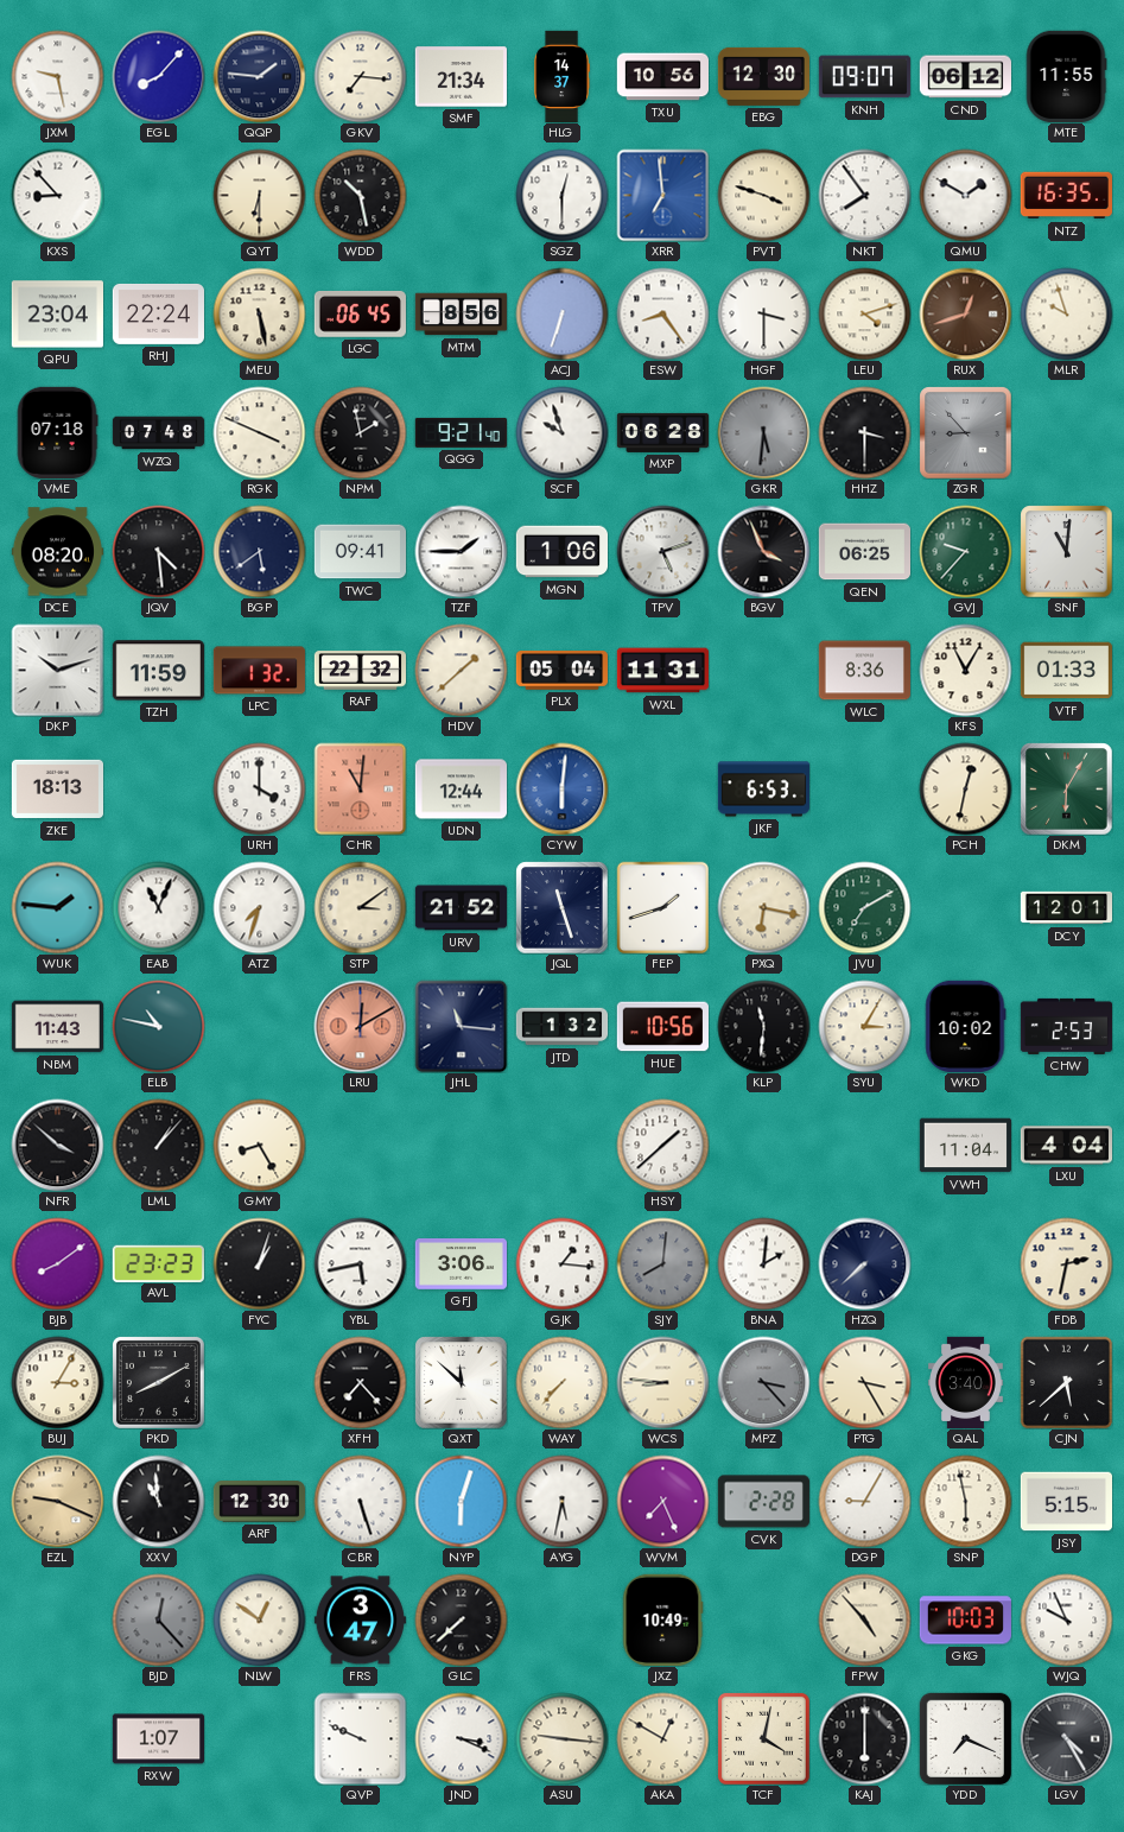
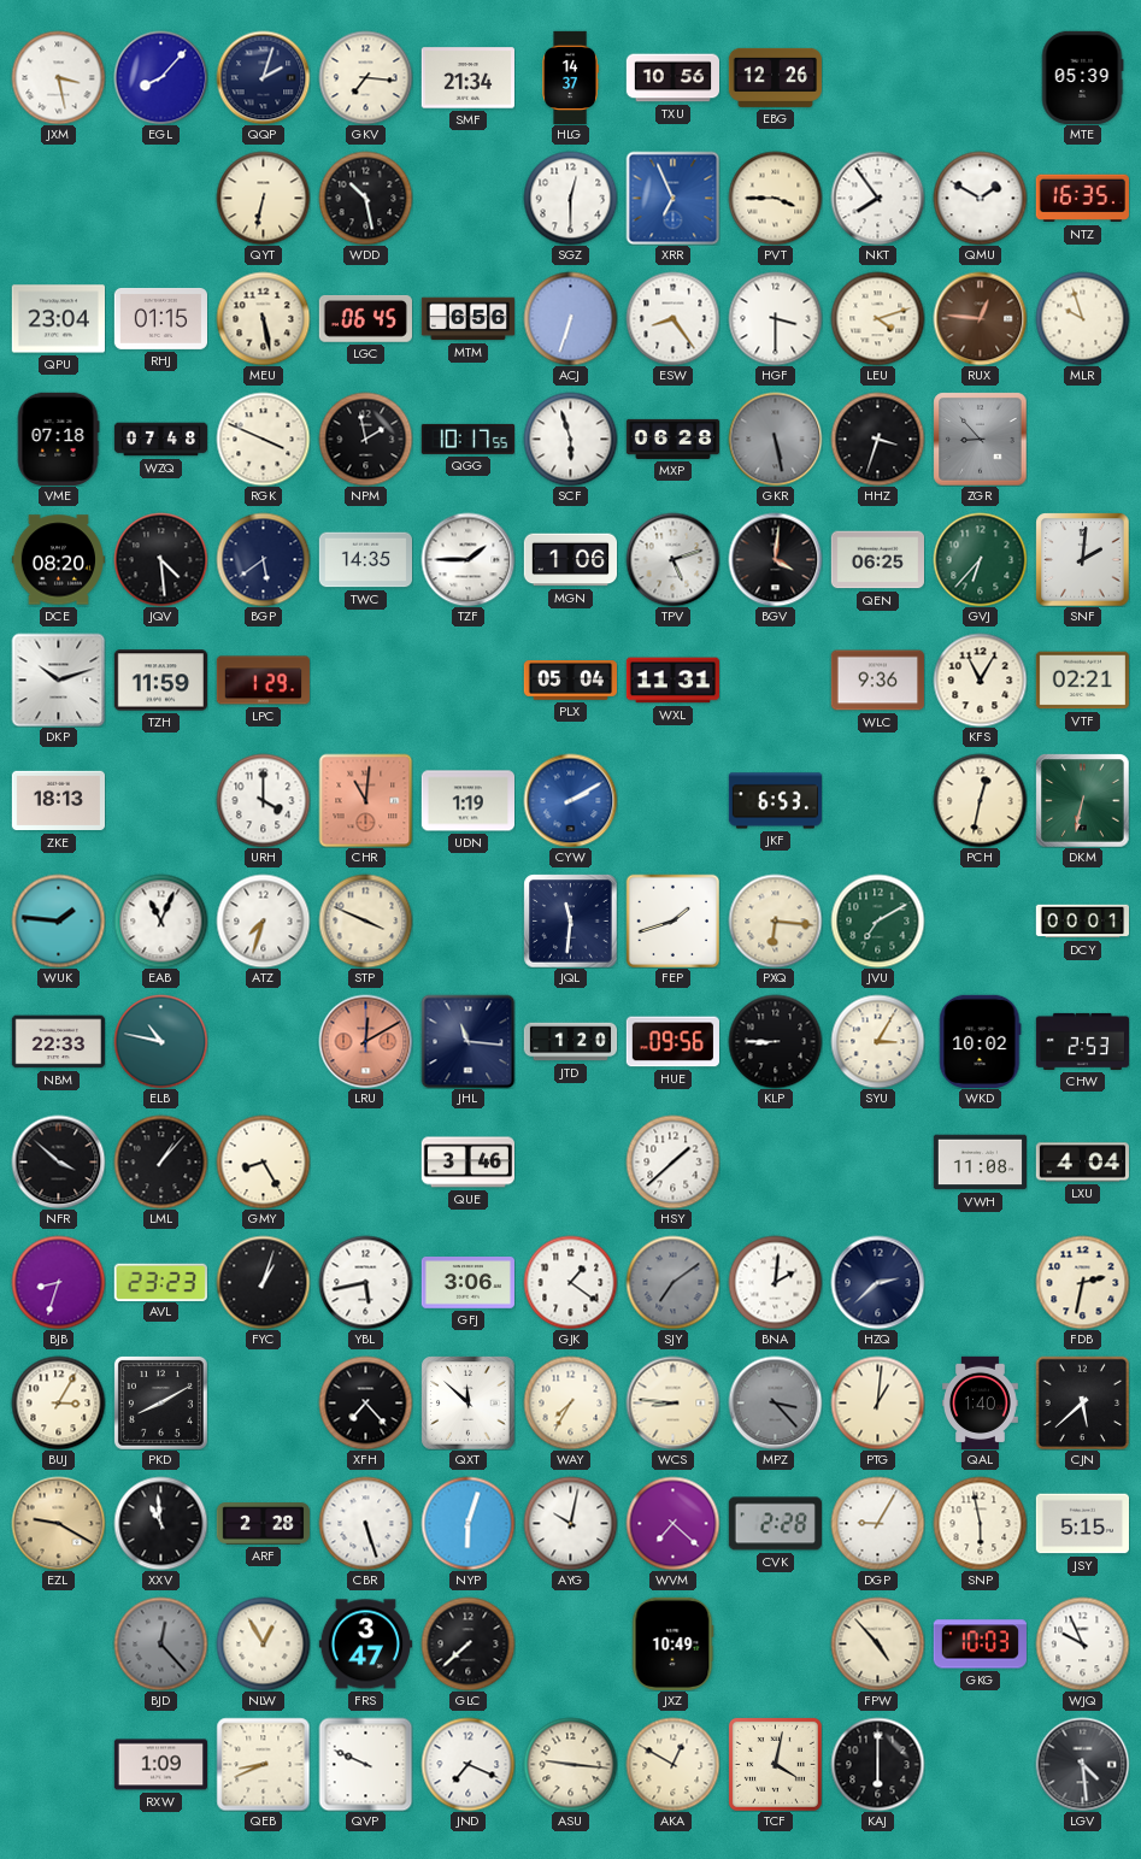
JXM: 9:28 -> 3:28 (58, 77)
QQP: 1:46 -> 2:03 (263, 77)
EBG: 12:30 -> 12:26 (775, 77)
KNH: 09:07 -> none (864, 77)
CND: 06:12 -> none (965, 77)
MTE: 11:55 -> 05:39 (1082, 77)
KXS: 8:53 -> none (57, 195)
QYT: 6:30 -> 6:32 (263, 198)
XRR: 6:59 -> 6:56 (672, 198)
PVT: 3:48 -> 3:45 (775, 198)
RHJ: 22:24 -> 01:15 (160, 318)
MTM: 8:56 -> 6:56 (467, 319)
RUX: 12:42 -> 12:46 (980, 318)
QGG: 9:21 -> 10:17 (467, 439)
SCF: 9:57 -> 5:57 (570, 439)
GKR: 5:31 -> 5:28 (775, 439)
HHZ: 3:30 -> 3:33 (877, 439)
TWC: 09:41 -> 14:35 (365, 560)
BGV: 3:56 -> 4:01 (775, 559)
GVJ: 9:37 -> 6:37 (980, 559)
SNF: 11:01 -> 2:01 (1082, 559)
LPC: 1:32 -> 1:29 (263, 681)
RAF: 22:32 -> none (360, 671)
HDV: 1:38 -> none (461, 670)
WLC: 8:36 -> 9:36 (877, 681)
VTF: 01:33 -> 02:21 (1082, 681)
UDN: 12:44 -> 1:19 (467, 801)
CYW: 6:01 -> 2:10 (570, 800)
DKM: 6:05 -> 6:32 (1082, 800)
STP: 3:09 -> 3:49 (365, 920)
URV: 21:52 -> none (461, 908)
JQL: 11:27 -> 11:31 (570, 920)
PXQ: 6:17 -> 6:16 (775, 920)
DCY: 12:01 -> 00:01 (1082, 922)
NBM: 11:43 -> 22:33 (58, 1042)
JTD: 1:32 -> 1:20 (570, 1042)
HUE: 10:56 -> 09:56 (672, 1042)
KLP: 11:31 -> 8:45 (775, 1041)
QUE: none -> 3:46 (467, 1163)
VWH: 11:04 -> 11:08 (980, 1163)
BJB: 8:09 -> 8:33 (58, 1282)
GJK: 1:16 -> 1:21 (570, 1282)
SJY: 8:01 -> 7:09 (672, 1282)
HZQ: 7:38 -> 2:38 (877, 1282)
WAY: 7:37 -> 7:35 (570, 1402)
PTG: 3:25 -> 1:01 (877, 1402)
QAL: 3:40 -> 1:40 (981, 1402)
EZL: 9:19 -> 9:20 (58, 1523)
ARF: 12:30 -> 2:28 (263, 1524)
AYG: 5:32 -> 10:02 (570, 1523)
WVM: 7:26 -> 7:22 (672, 1523)
NLW: 12:51 -> 12:55 (263, 1643)
RXW: 1:07 -> 1:09 (160, 1765)
QEB: none -> 8:41 (263, 1764)
JND: 3:19 -> 7:19 (467, 1764)
YDD: 7:19 -> none (965, 1738)
LGV: 4:25 -> 4:29 (1082, 1764)
